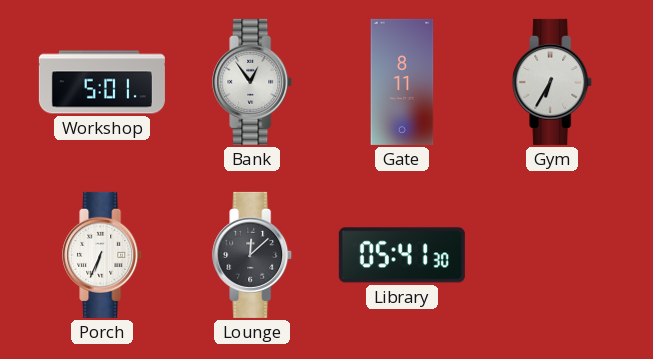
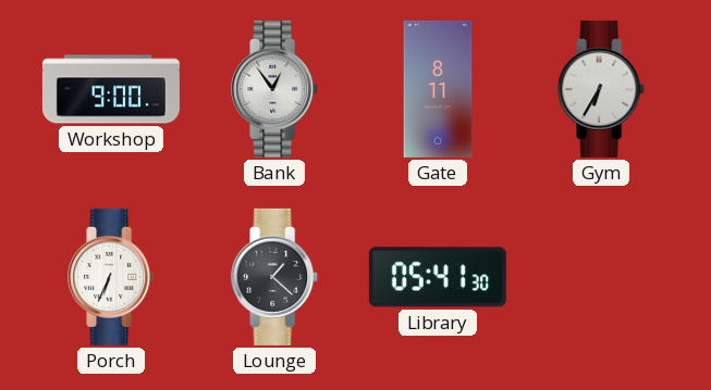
Workshop: 5:01 -> 9:00 (111, 89)
Lounge: 12:08 -> 1:22 (275, 277)
